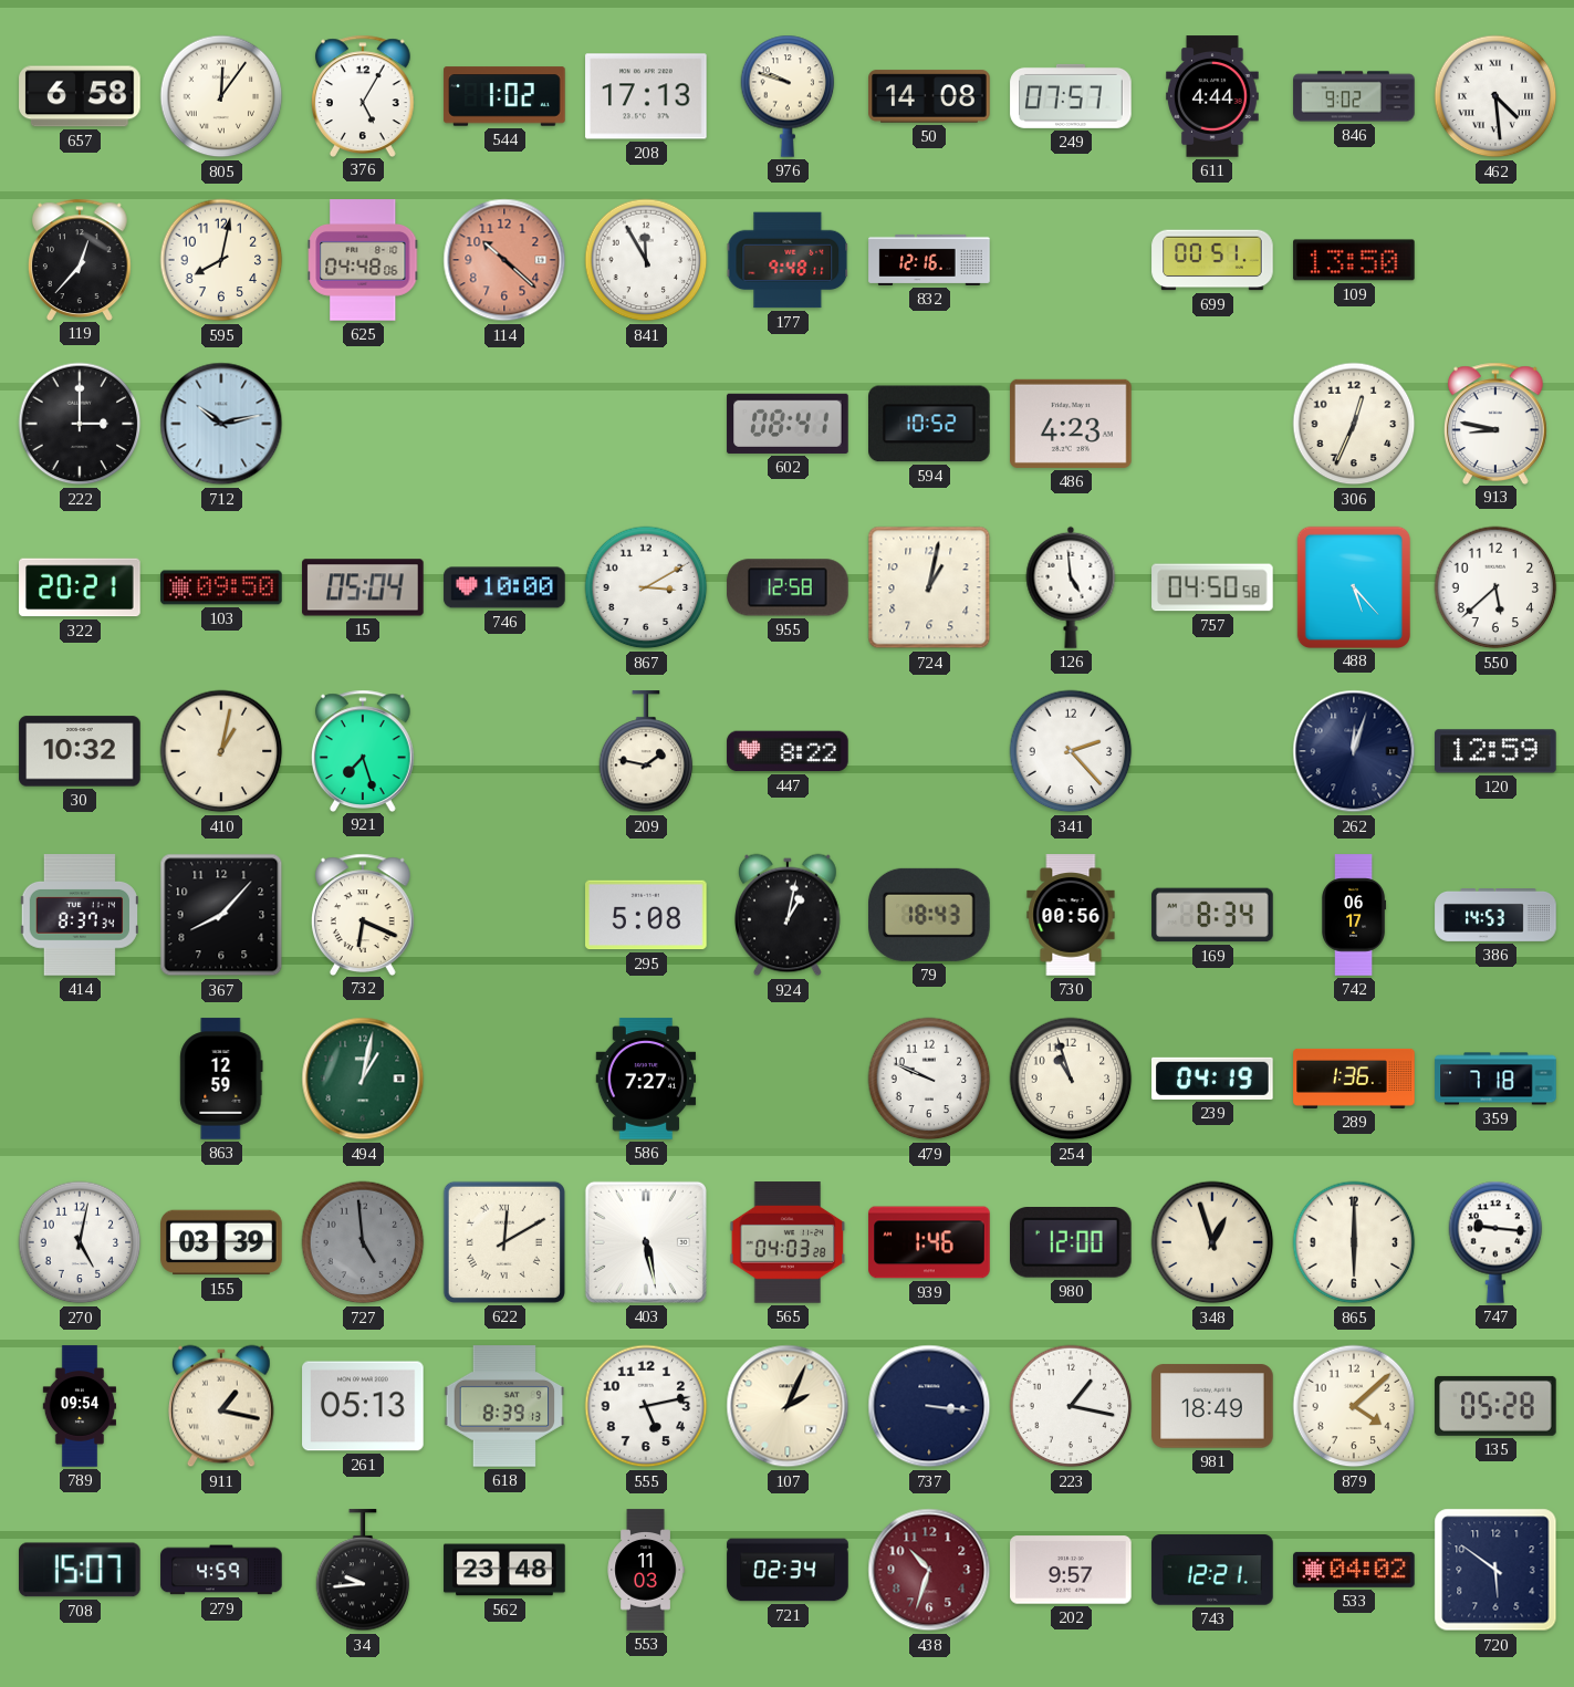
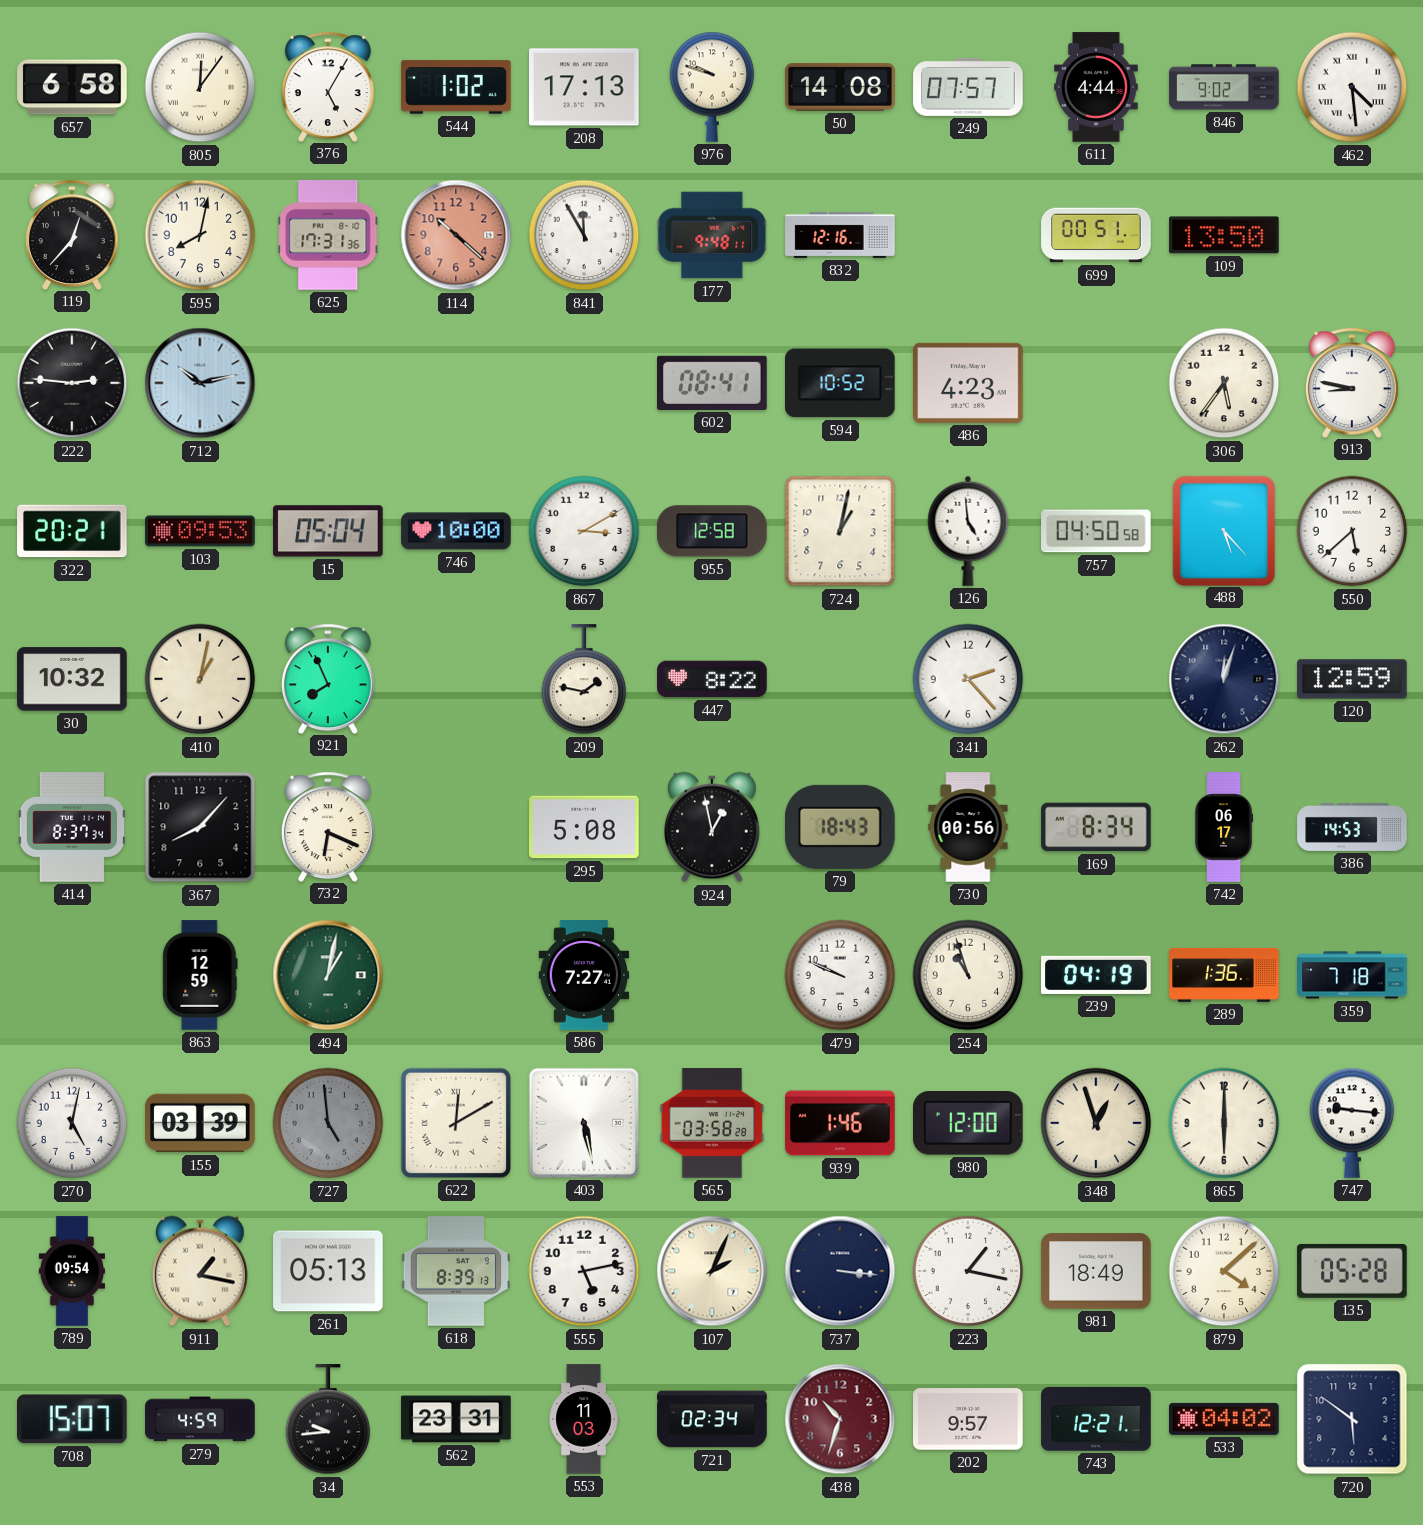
625: 04:48 -> 17:31 (328, 235)
222: 3:00 -> 2:46 (72, 383)
306: 12:34 -> 5:36 (1224, 383)
103: 09:50 -> 09:53 (200, 531)
921: 7:27 -> 7:56 (328, 678)
924: 1:02 -> 12:58 (713, 827)
565: 04:03 -> 03:58 (712, 1123)
562: 23:48 -> 23:31 (456, 1419)
